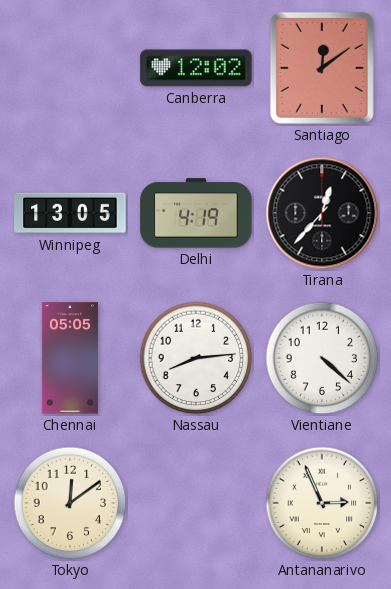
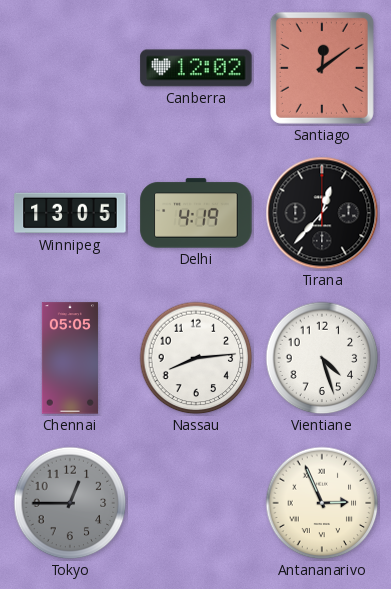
Vientiane: 4:22 -> 4:27 (322, 358)
Tokyo: 12:09 -> 12:45 (70, 503)
Tokyo dial: cream -> grey (70, 503)
